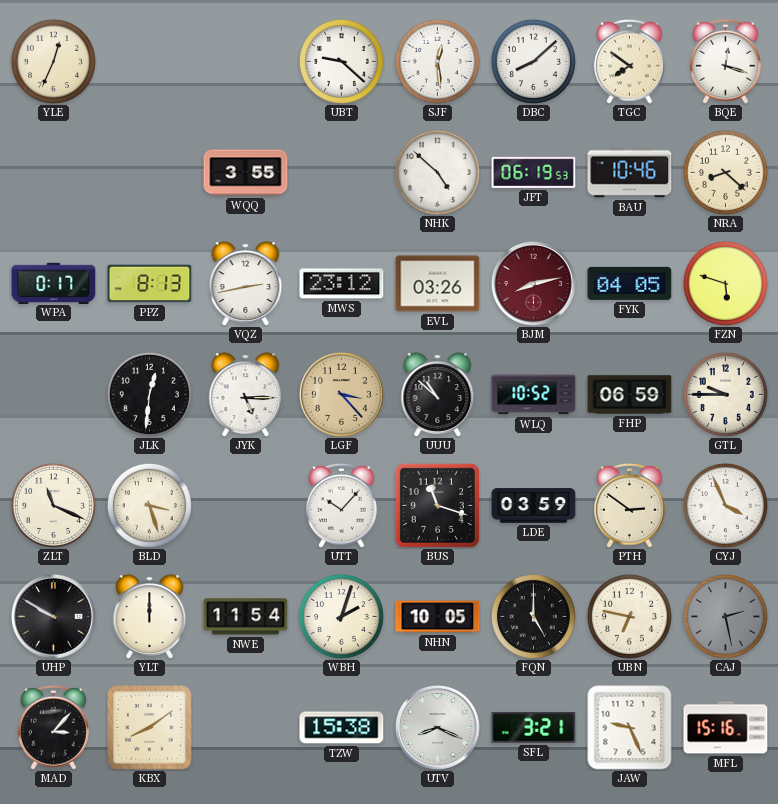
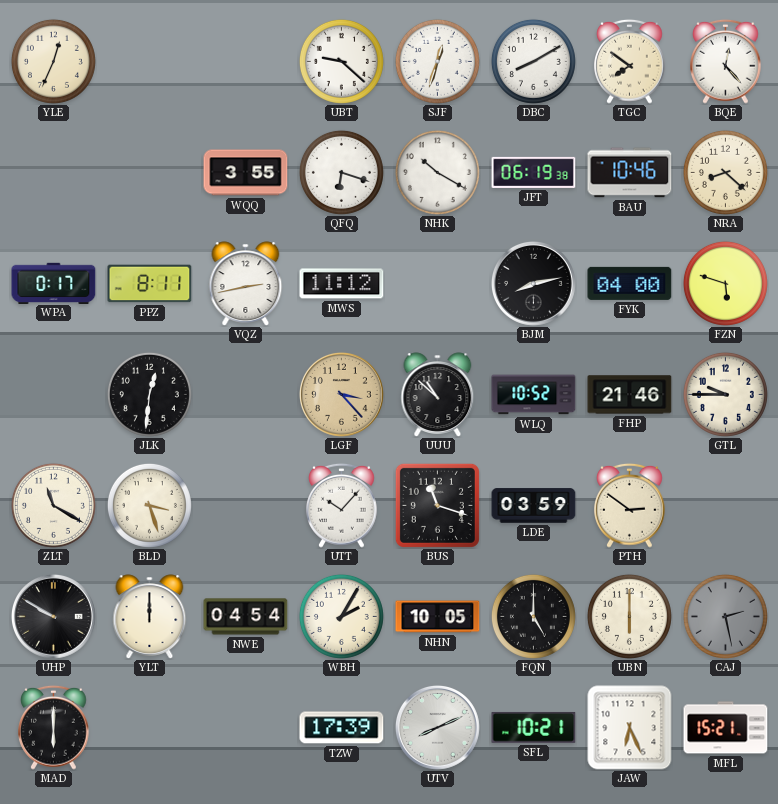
SJF: 12:29 -> 12:33 (437, 61)
DBC: 8:08 -> 8:10 (533, 61)
BQE: 12:18 -> 12:23 (726, 61)
QFQ: none -> 6:18 (341, 172)
NHK: 4:52 -> 10:20 (437, 172)
JFT: 06:19:53 -> 06:19:38 (534, 172)
PPZ: 8:13 -> 8:11 (150, 284)
MWS: 23:12 -> 11:12 (342, 284)
EVL: 03:26 -> none (438, 284)
BJM dial: burgundy -> black (534, 284)
FYK: 04:05 -> 04:00 (630, 283)
JYK: 5:15 -> none (246, 395)
FHP: 06:59 -> 21:46 (630, 395)
ZLT: 11:19 -> 11:20 (53, 505)
CYJ: 3:56 -> none (725, 505)
NWE: 11:54 -> 04:54 (246, 617)
WBH: 2:03 -> 2:05 (341, 616)
UBN: 6:47 -> 6:00 (629, 616)
MAD: 3:07 -> 6:00 (54, 727)
KBX: 8:09 -> none (150, 728)
TZW: 15:38 -> 17:39 (342, 728)
UTV: 8:19 -> 8:11 (438, 728)
SFL: 3:21 -> 10:21 (534, 727)
JAW: 9:26 -> 6:26 (630, 728)
MFL: 15:16 -> 15:21 (726, 728)
